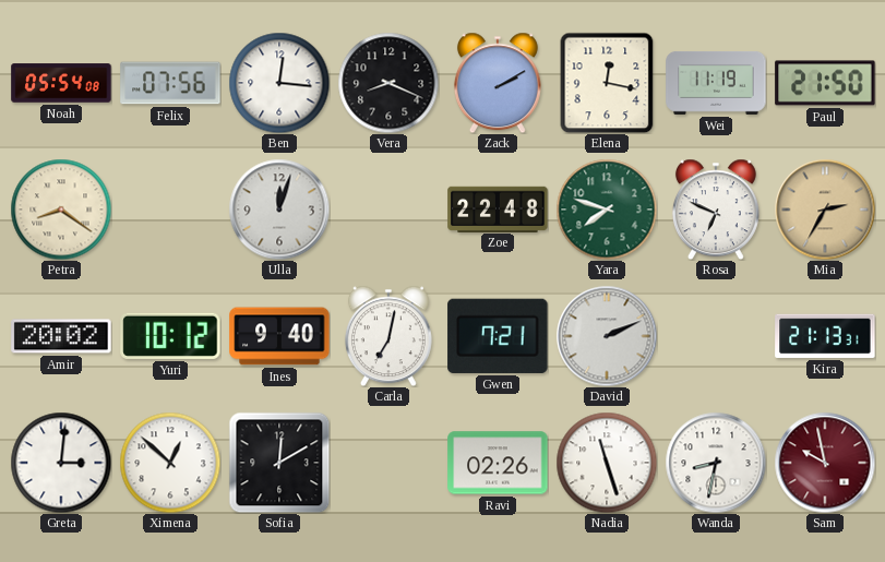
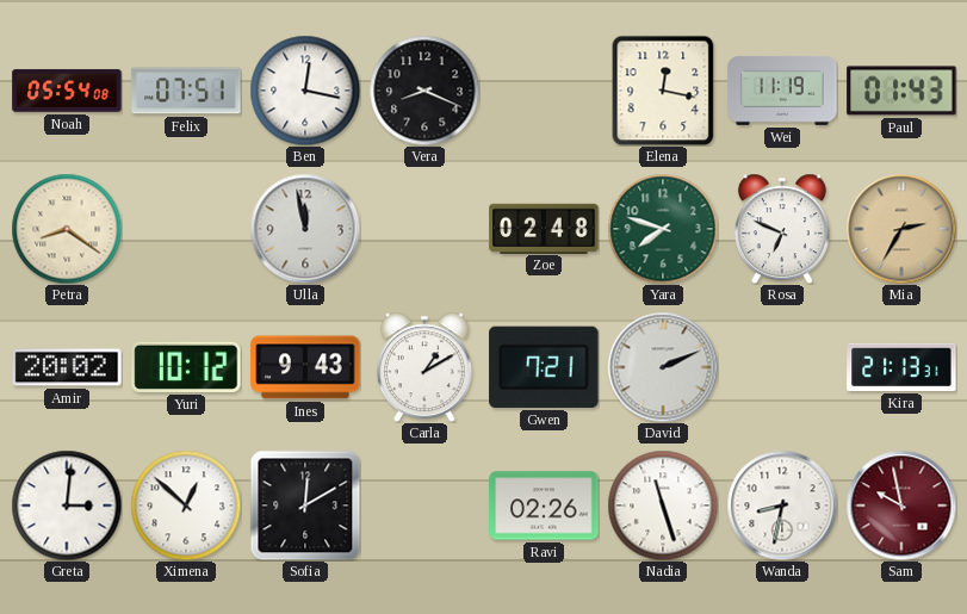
Felix: 07:56 -> 07:51 (186, 91)
Ben: 12:16 -> 12:17 (305, 91)
Zack: 2:10 -> none (498, 83)
Paul: 21:50 -> 01:43 (901, 91)
Ulla: 12:03 -> 11:58 (305, 229)
Zoe: 22:48 -> 02:48 (544, 228)
Ines: 9:40 -> 9:43 (305, 367)
Carla: 7:02 -> 1:10 (424, 367)
